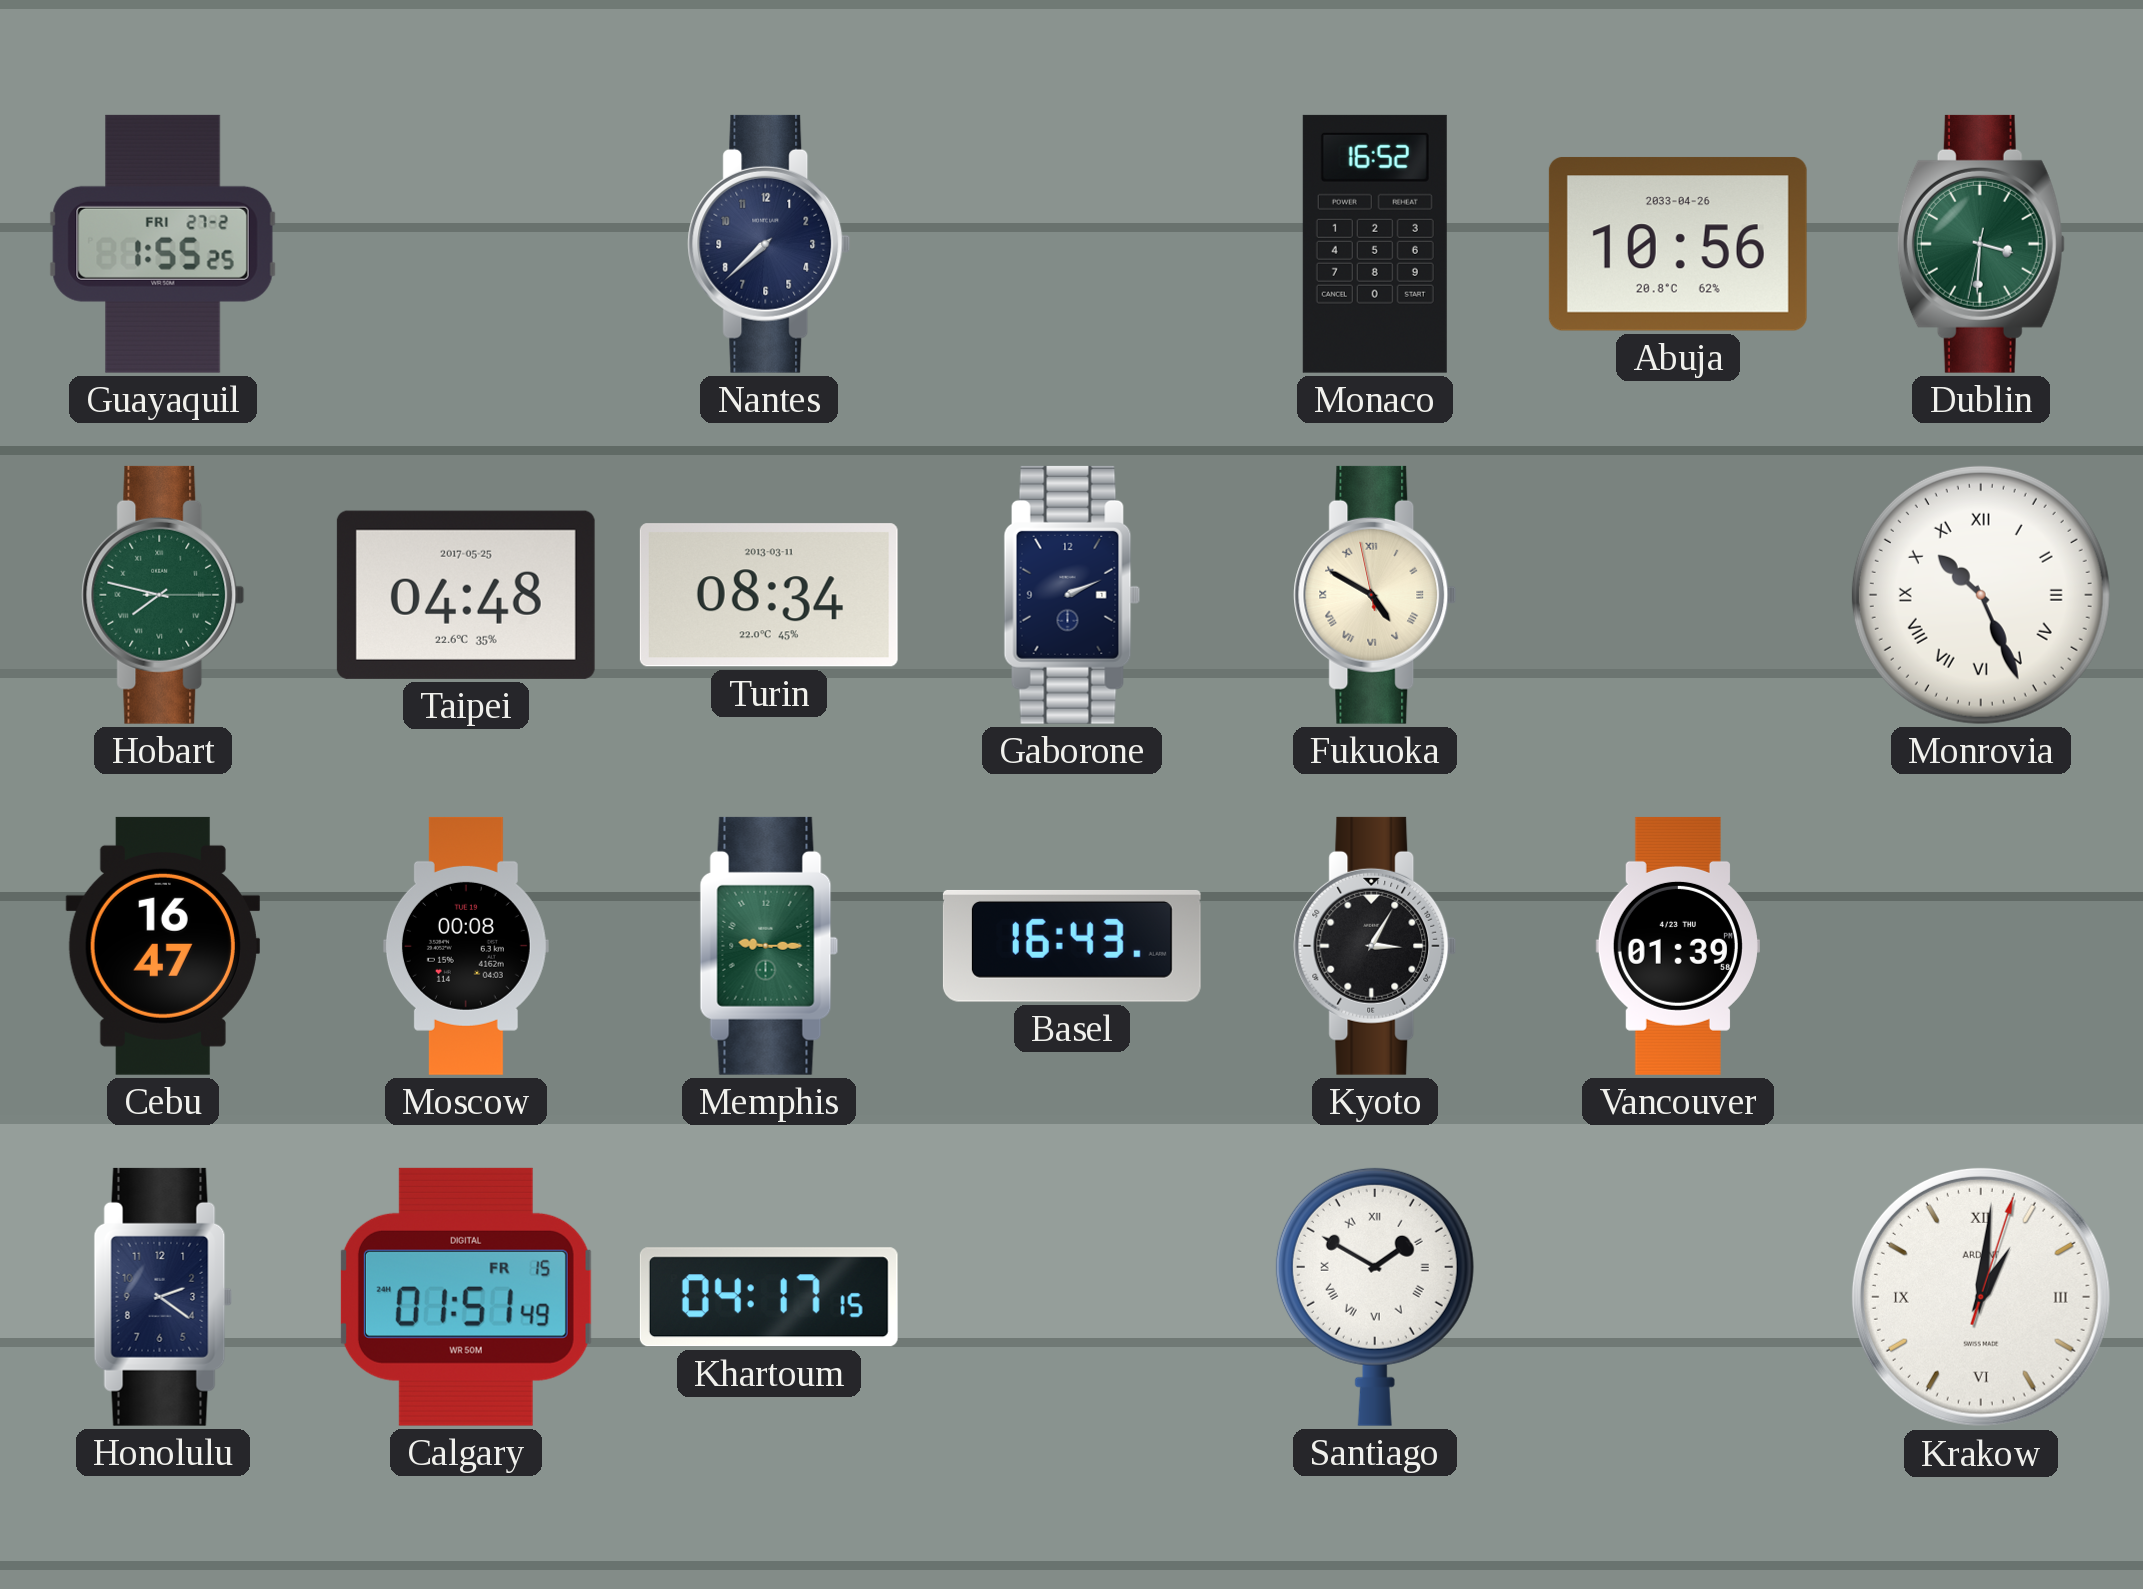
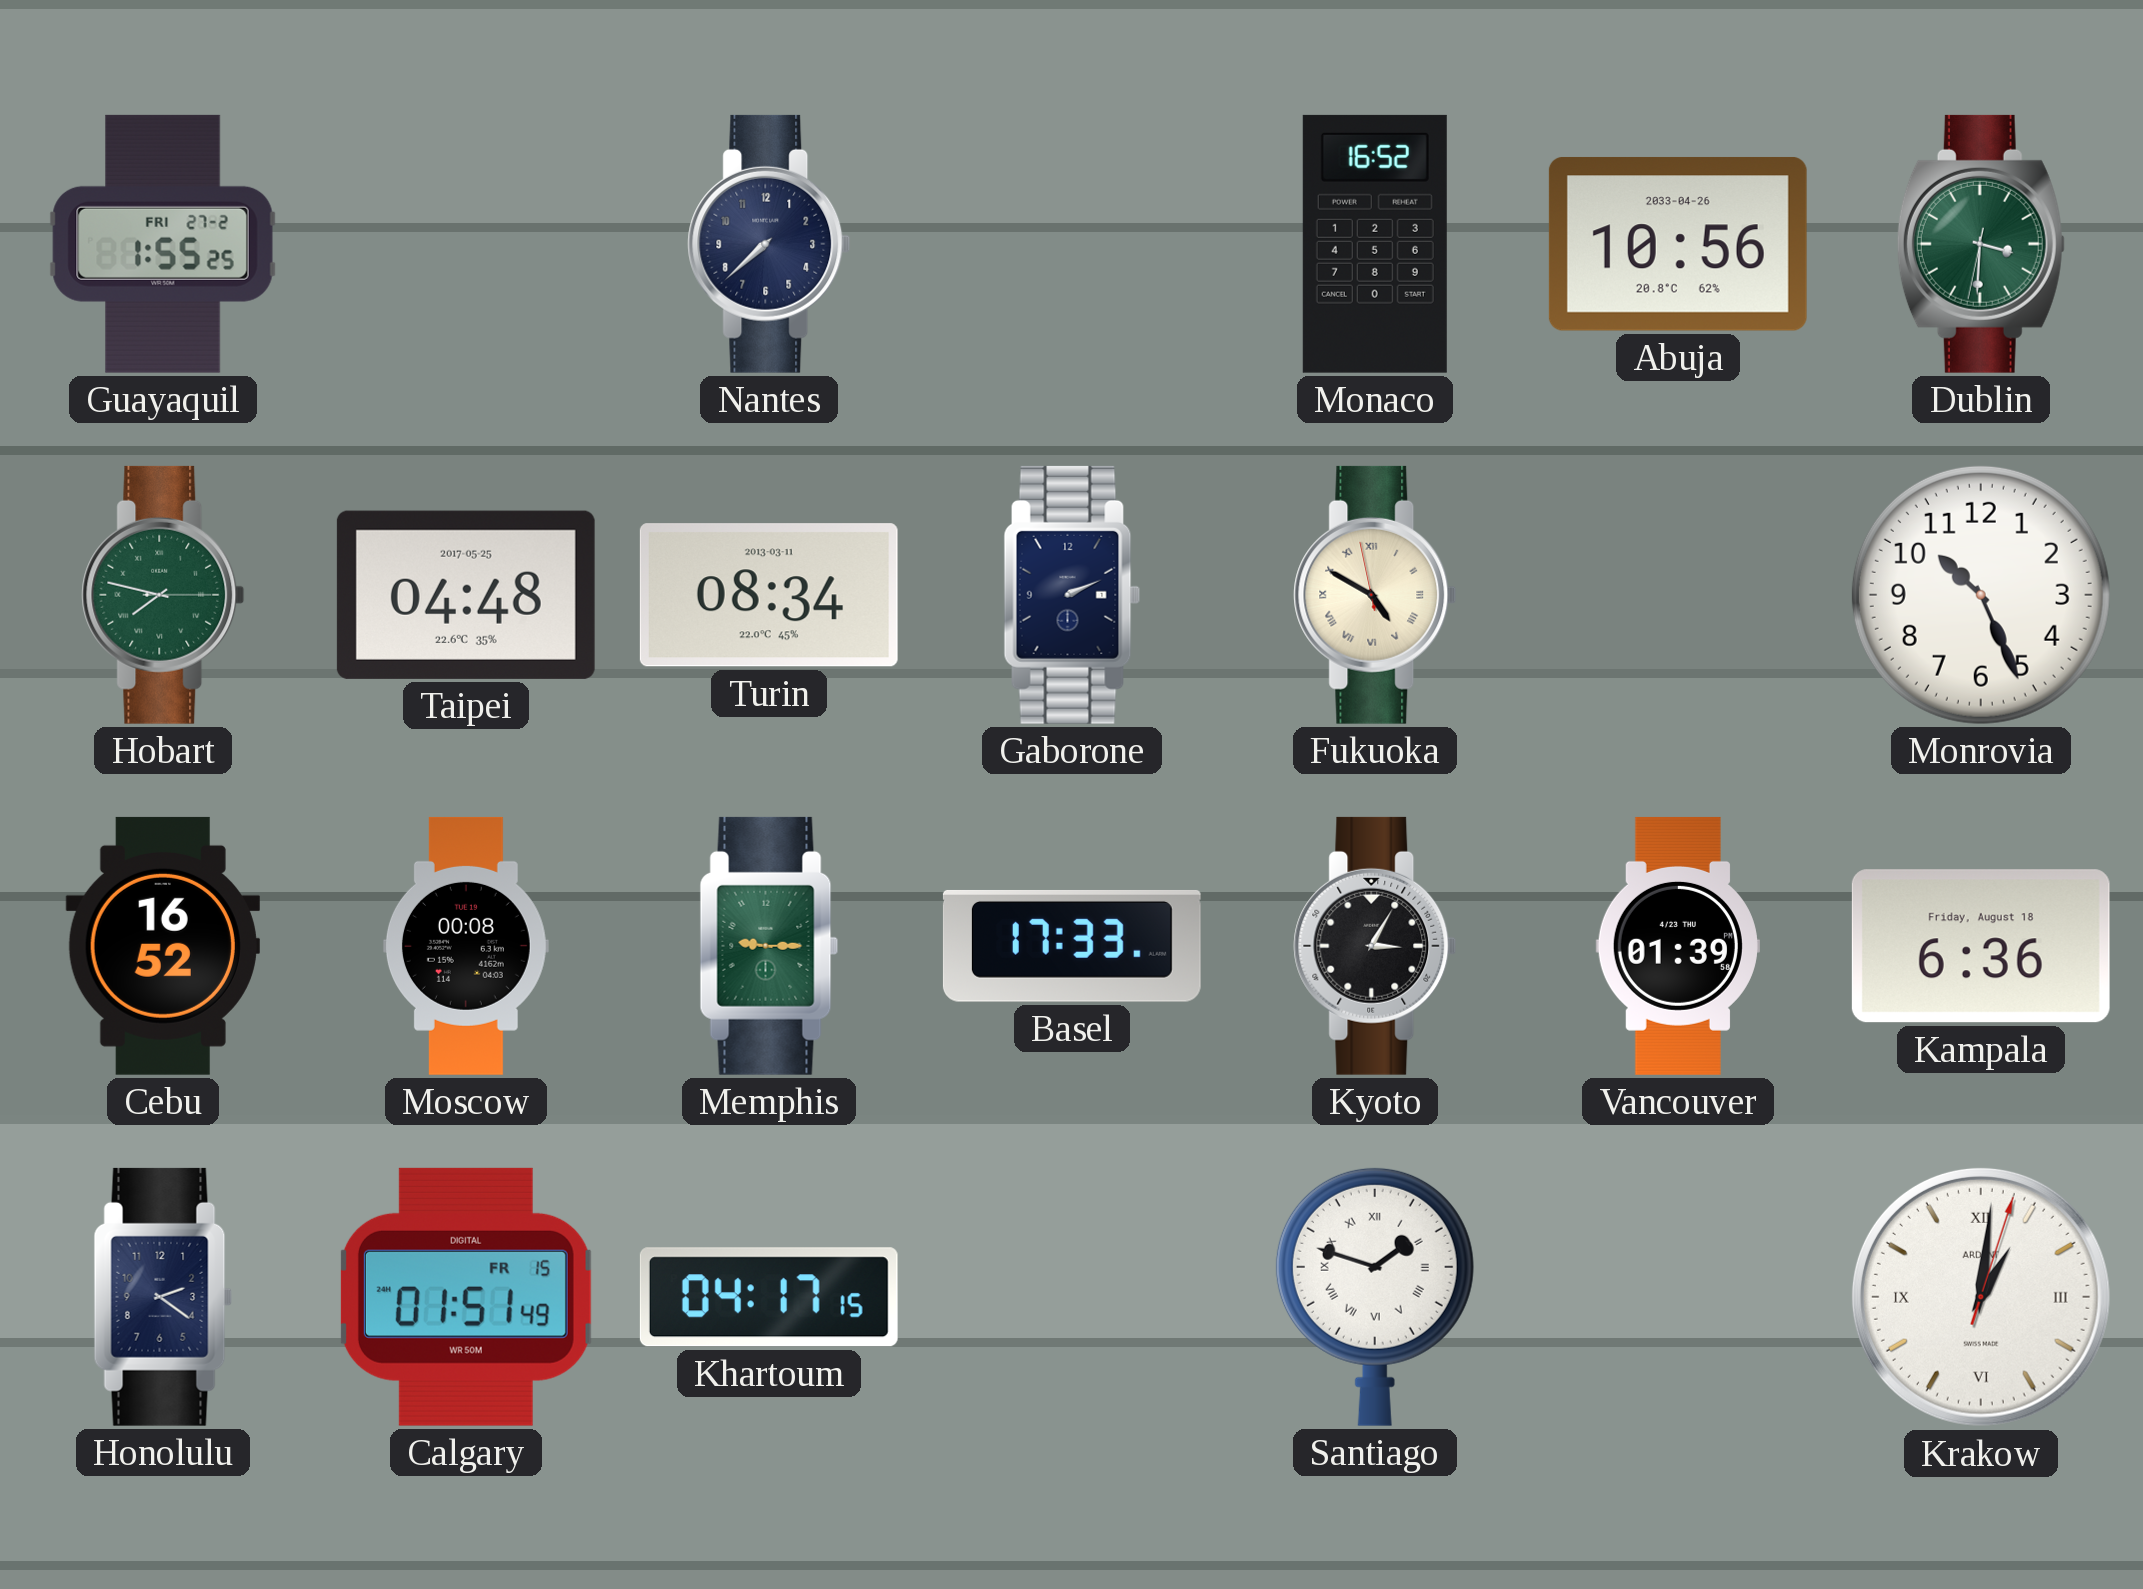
Monrovia numerals: Roman -> Arabic (1981, 595)
Cebu: 16:47 -> 16:52 (163, 946)
Basel: 16:43 -> 17:33 (1072, 946)
Kampala: none -> 6:36 (1981, 946)
Santiago: 1:50 -> 1:48 (1375, 1297)
